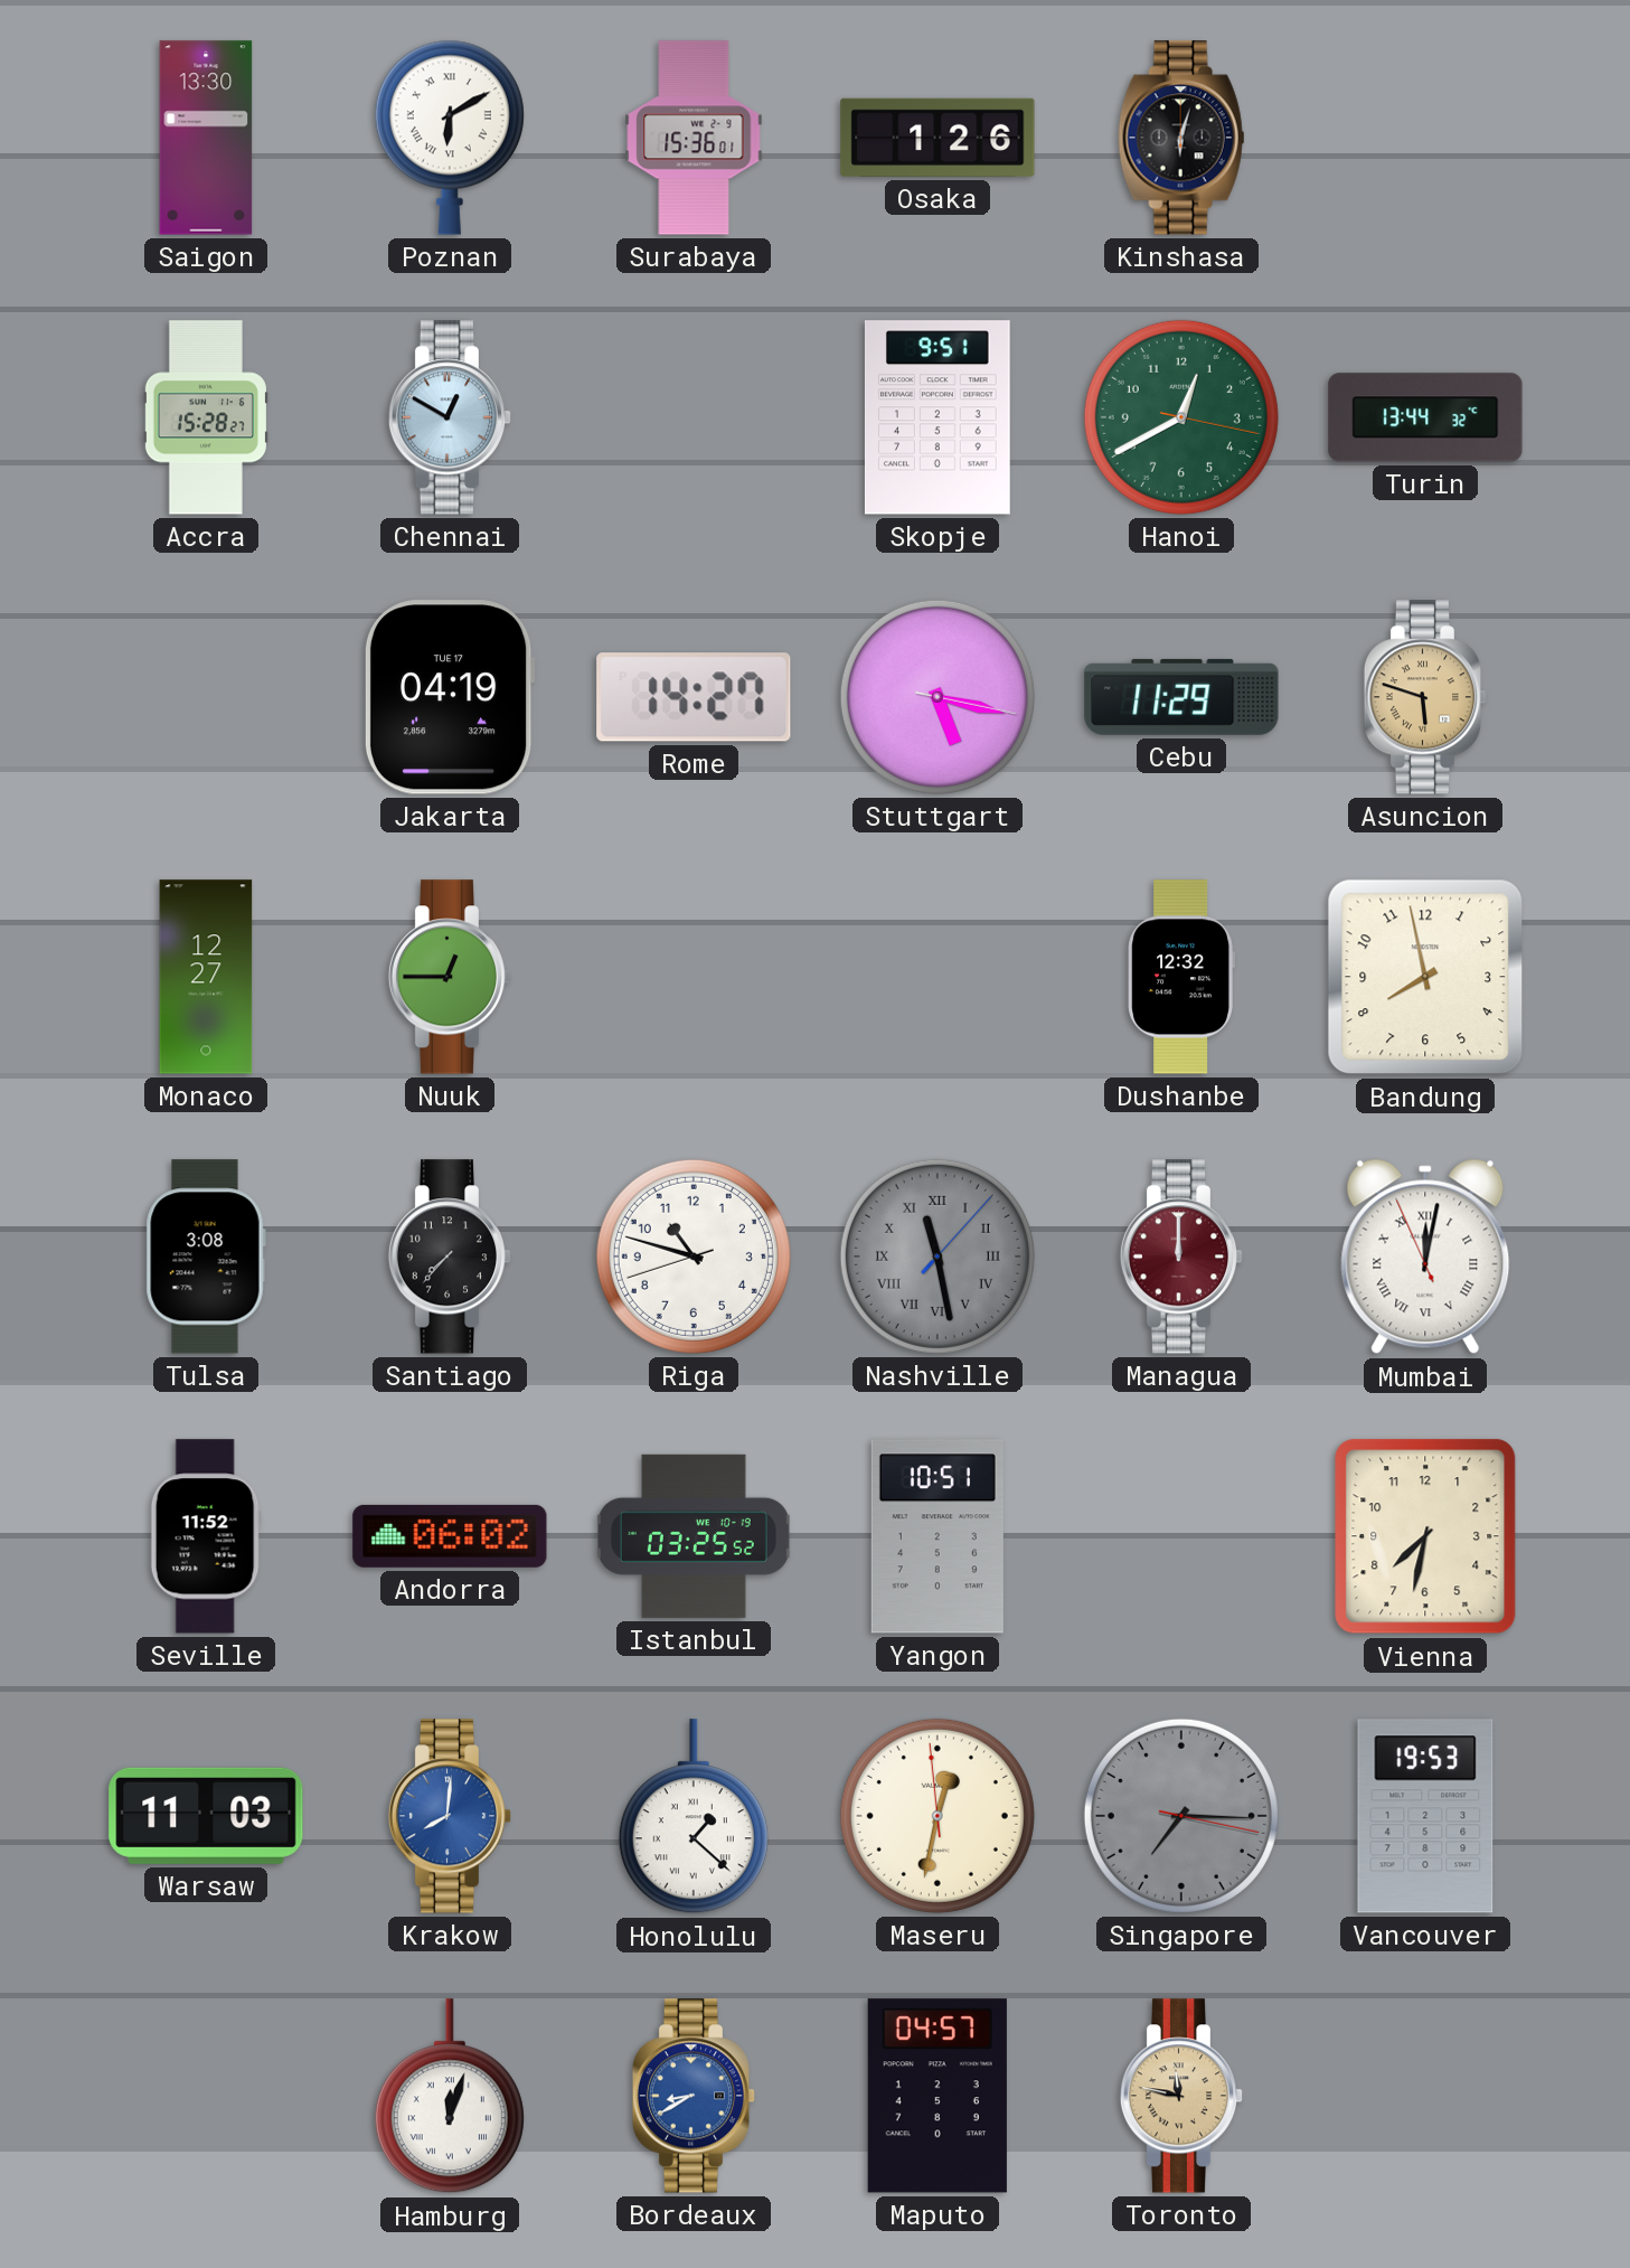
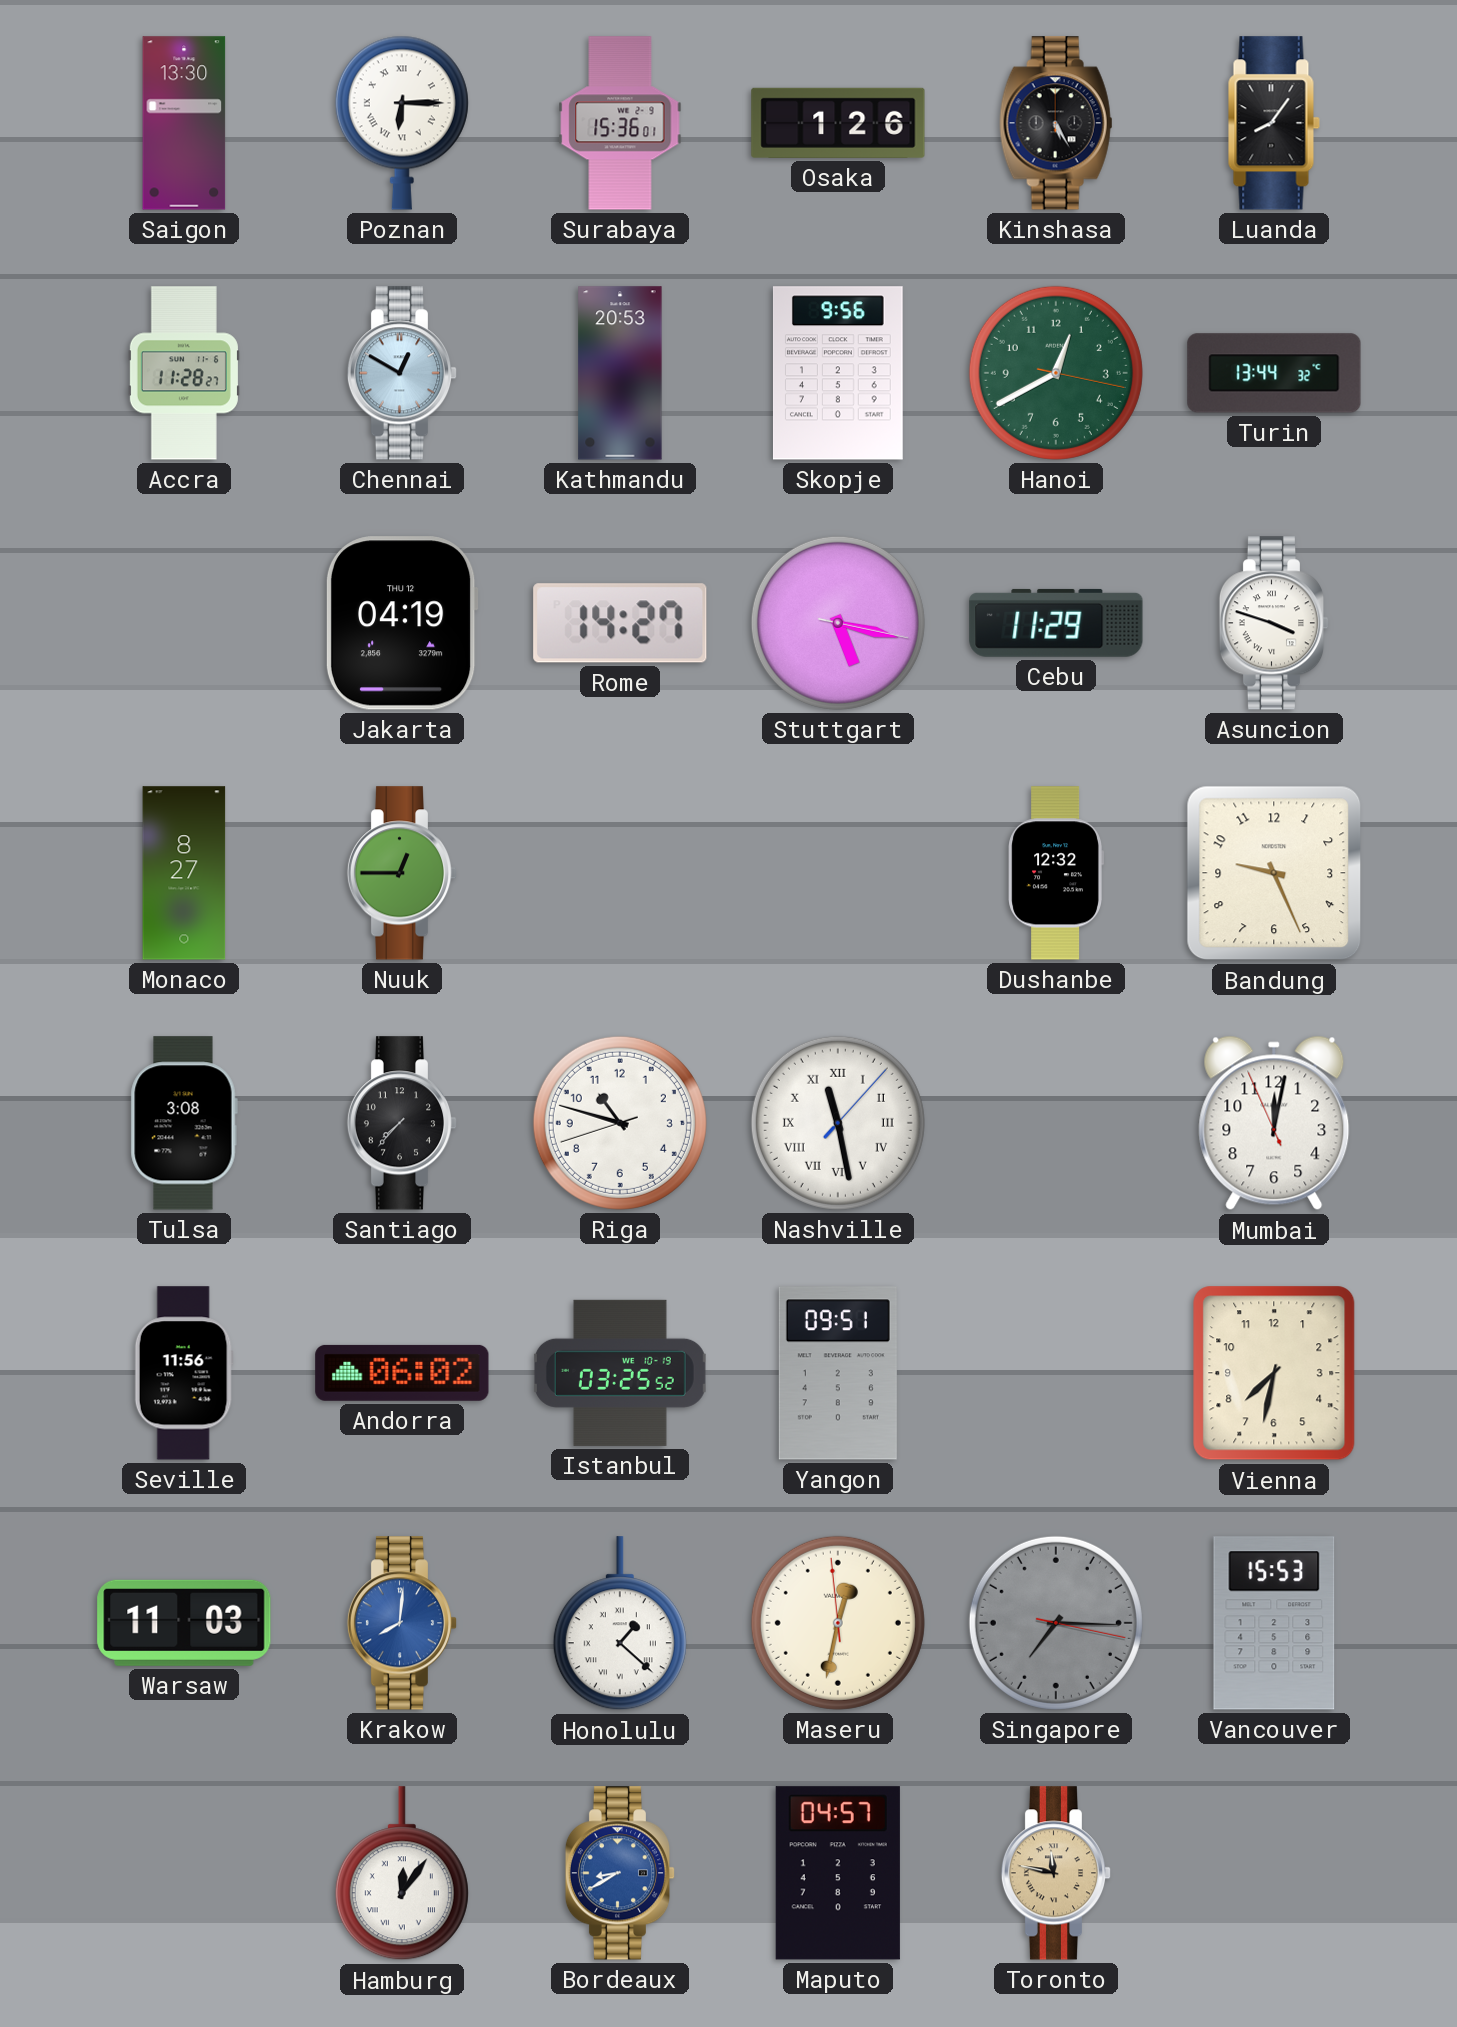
Poznan: 6:10 -> 6:15 (402, 123)
Kinshasa: 6:03 -> 5:25 (1056, 123)
Luanda: none -> 8:06 (1274, 123)
Accra: 15:28 -> 11:28 (184, 373)
Kathmandu: none -> 20:53 (620, 373)
Skopje: 9:51 -> 9:56 (838, 373)
Jakarta date: TUE 17 -> THU 12 (402, 623)
Asuncion: 5:48 -> 3:48 (1274, 623)
Asuncion dial: champagne -> white (1274, 623)
Monaco: 12:27 -> 8:27 (184, 873)
Bandung: 7:58 -> 9:26 (1274, 873)
Nashville dial: grey -> white (838, 1123)
Managua: 12:00 -> none (1181, 1257)
Mumbai numerals: Roman -> Arabic (1274, 1123)
Seville: 11:52 -> 11:56 (184, 1373)
Yangon: 10:51 -> 09:51 (838, 1373)
Vancouver: 19:53 -> 15:53 (1274, 1623)
Hamburg: 12:03 -> 12:06 (402, 1874)
